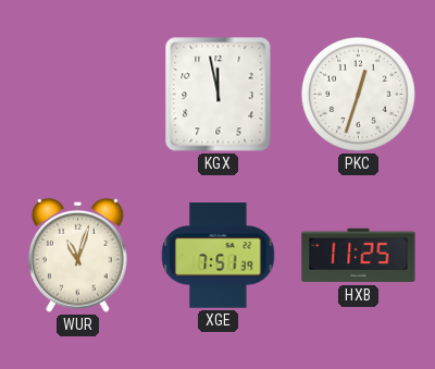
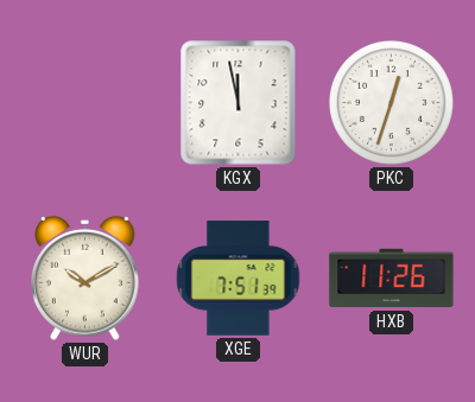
WUR: 11:03 -> 10:10 (85, 277)
HXB: 11:25 -> 11:26 (392, 279)
